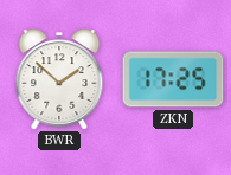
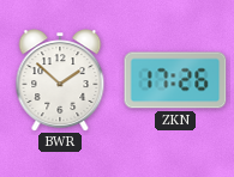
ZKN: 17:25 -> 17:26 (175, 80)
